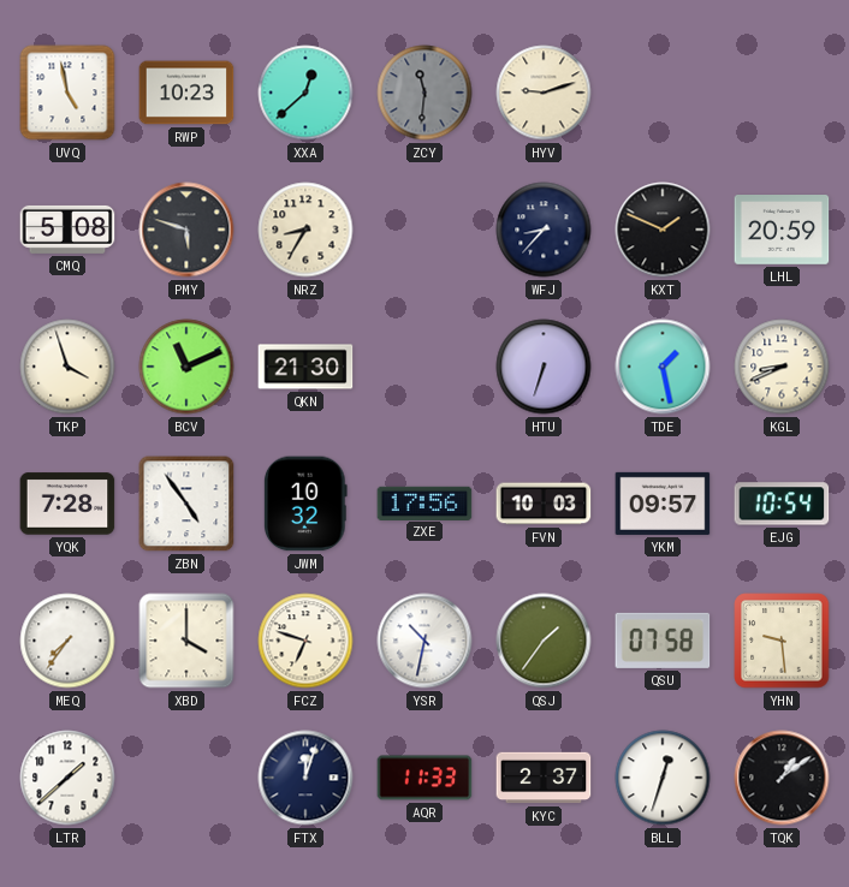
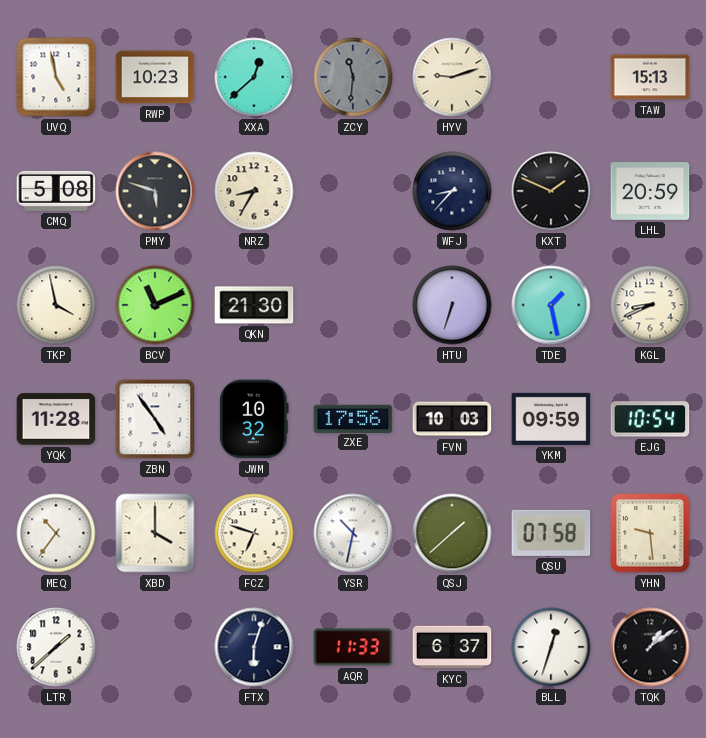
TAW: none -> 15:13 (650, 77)
TKP: 3:57 -> 3:58 (56, 305)
YQK: 7:28 -> 11:28 (56, 419)
YKM: 09:57 -> 09:59 (551, 419)
MEQ: 7:36 -> 10:36 (56, 533)
QSJ: 1:36 -> 1:38 (452, 533)
FTX: 12:03 -> 6:03 (254, 647)
KYC: 2:37 -> 6:37 (452, 647)
